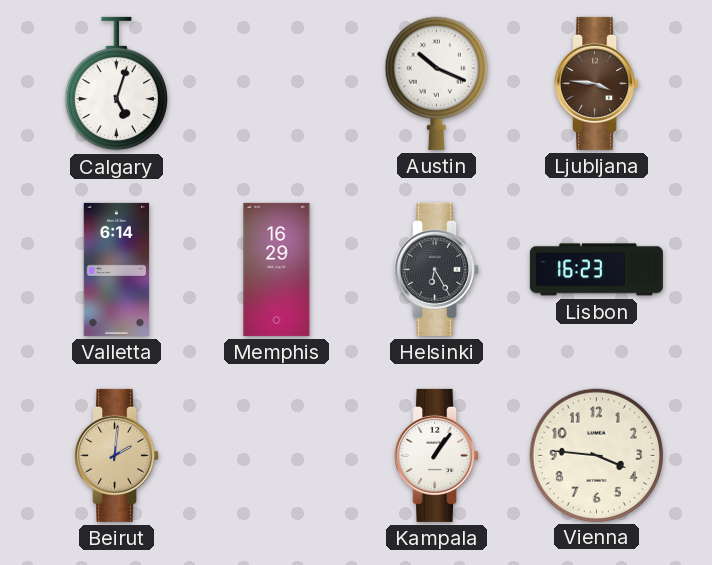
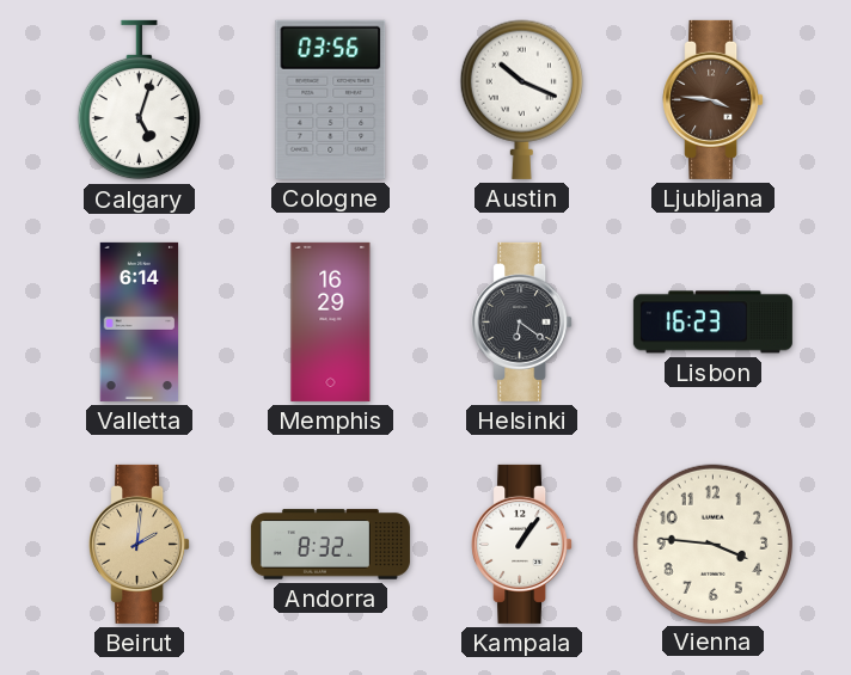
Cologne: none -> 03:56 (331, 99)
Helsinki: 6:25 -> 6:21 (522, 321)
Andorra: none -> 8:32 (330, 545)
